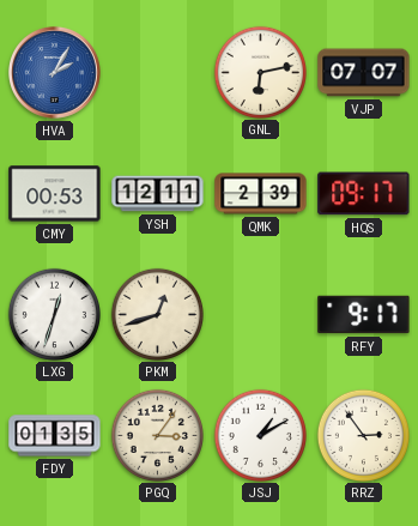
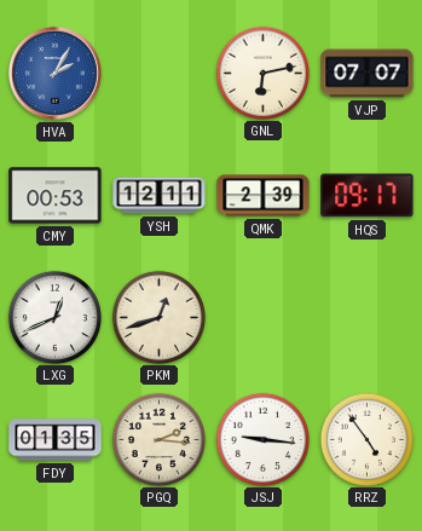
LXG: 12:33 -> 12:41 (54, 317)
RFY: 9:17 -> none (364, 315)
PGQ: 3:06 -> 2:16 (158, 439)
JSJ: 1:10 -> 9:16 (262, 439)
RRZ: 2:54 -> 4:54 (366, 439)
